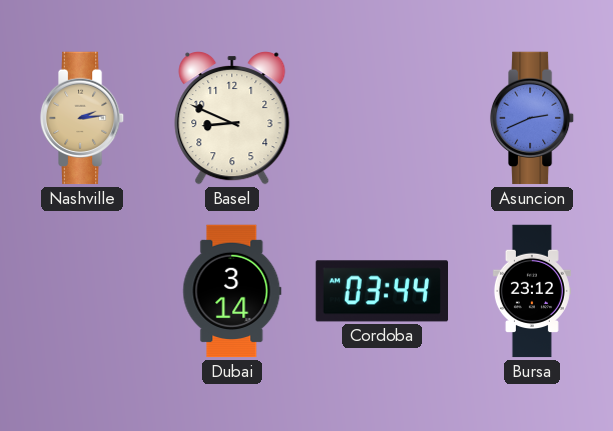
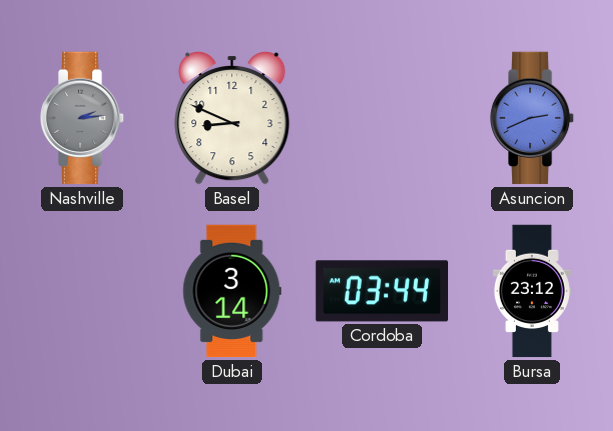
Nashville dial: champagne -> grey (82, 118)
